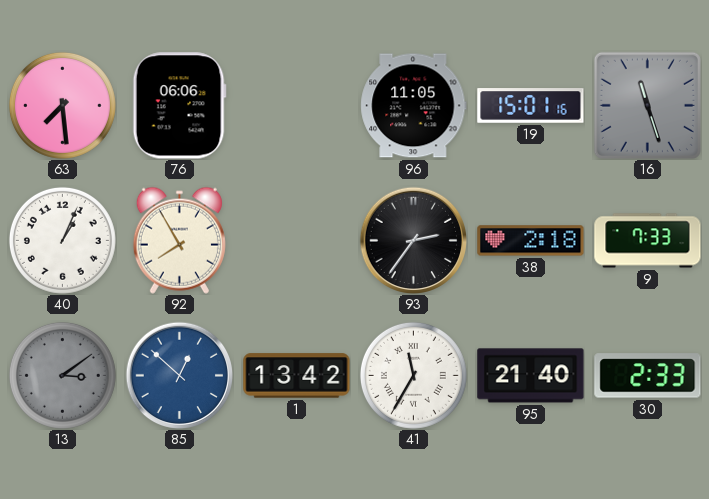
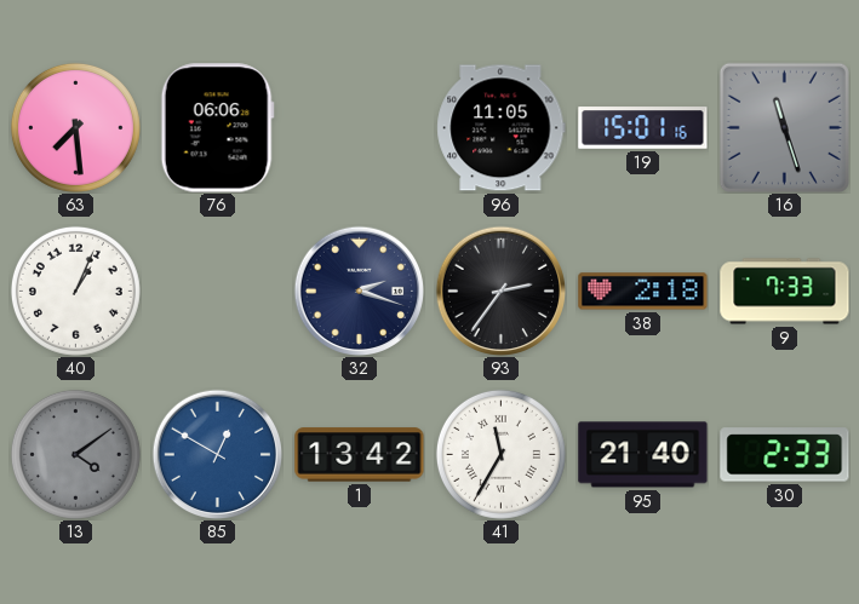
92: 7:55 -> none (179, 240)
32: none -> 2:18 (359, 291)
13: 3:09 -> 4:09 (75, 454)
85: 12:52 -> 12:50 (217, 454)
